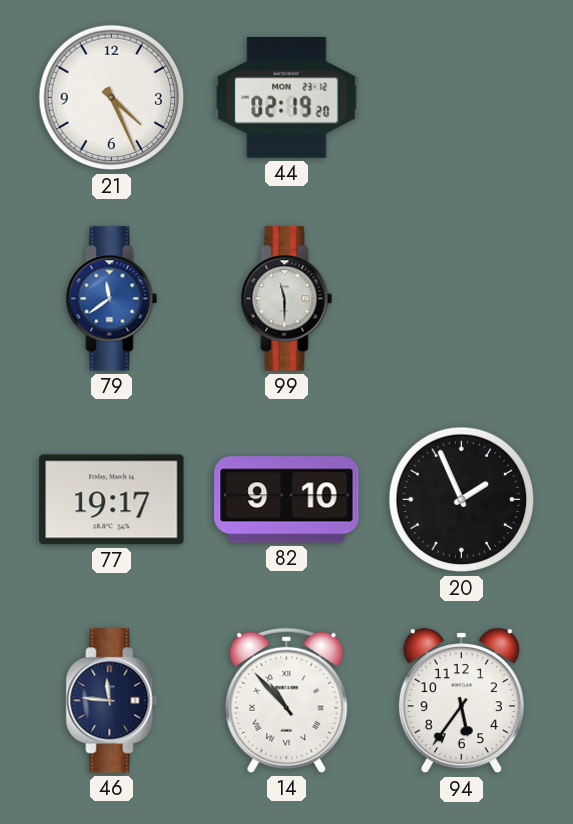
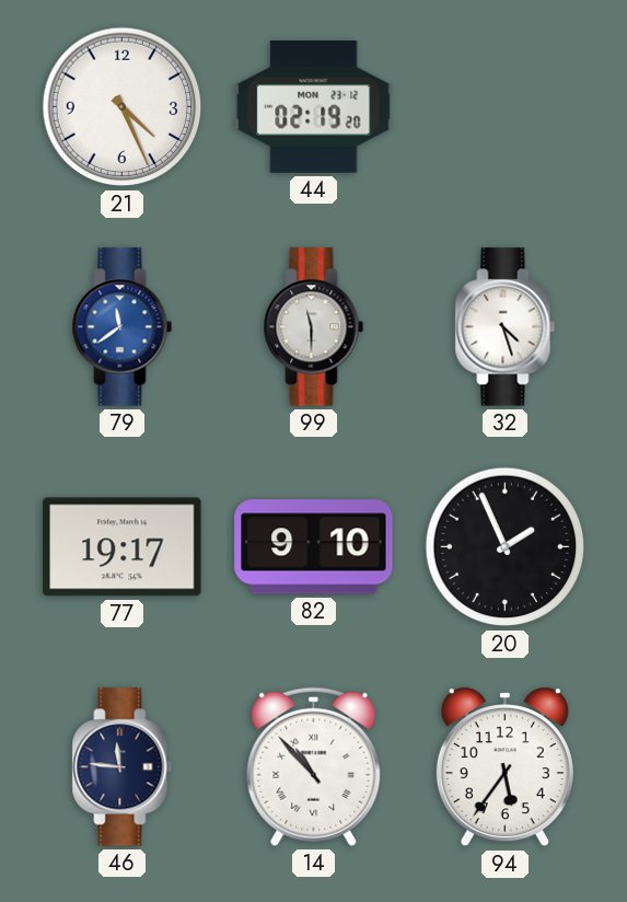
32: none -> 4:27 (506, 327)
